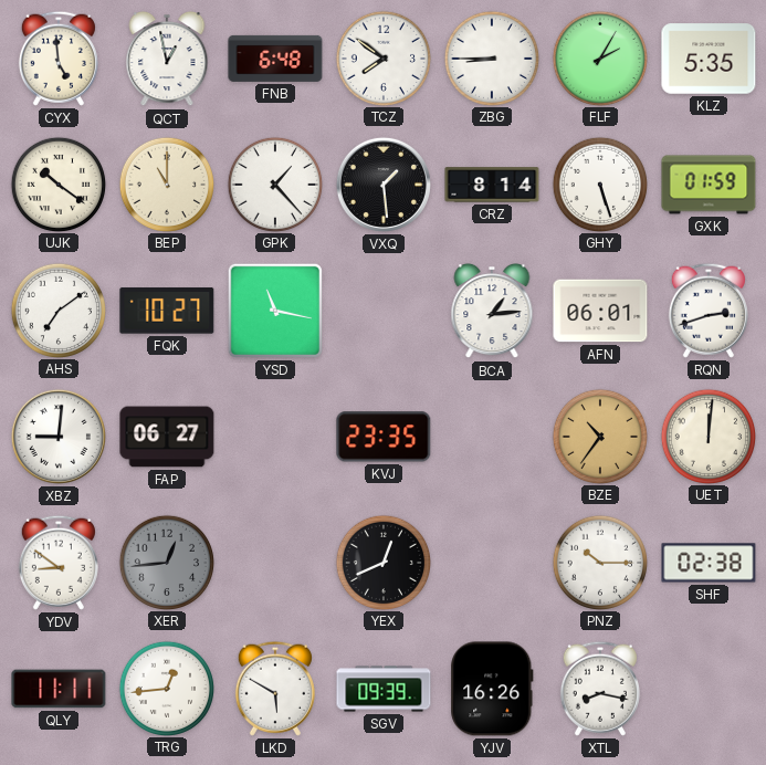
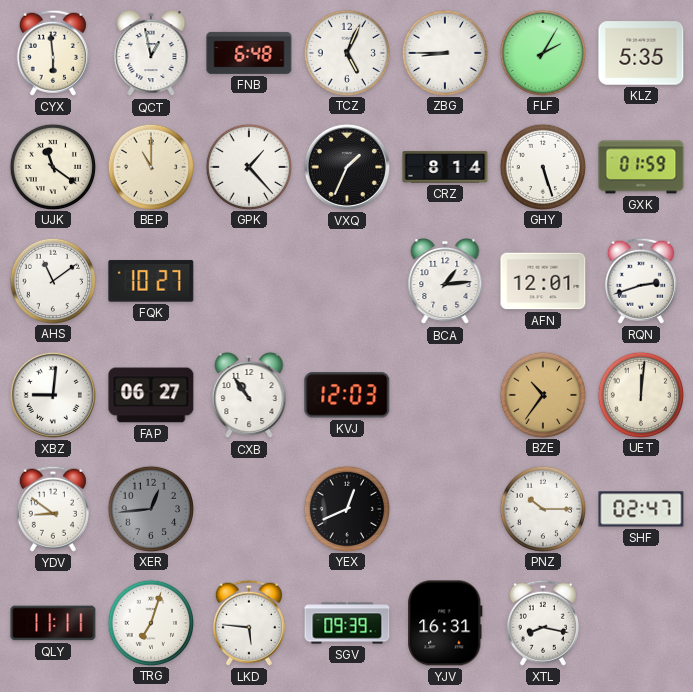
CYX: 4:59 -> 5:59 (53, 53)
TCZ: 7:51 -> 5:04 (346, 52)
UJK: 10:21 -> 11:21 (52, 166)
VXQ: 1:29 -> 1:34 (347, 167)
AHS: 7:09 -> 11:09 (52, 280)
YSD: 11:17 -> none (275, 311)
AFN: 06:01 -> 12:01 (543, 281)
CXB: none -> 10:54 (249, 395)
KVJ: 23:35 -> 12:03 (347, 395)
SHF: 02:38 -> 02:47 (641, 509)
TRG: 12:44 -> 7:03 (150, 622)
LKD: 5:50 -> 5:46 (249, 623)
YJV: 16:26 -> 16:31 (445, 623)
